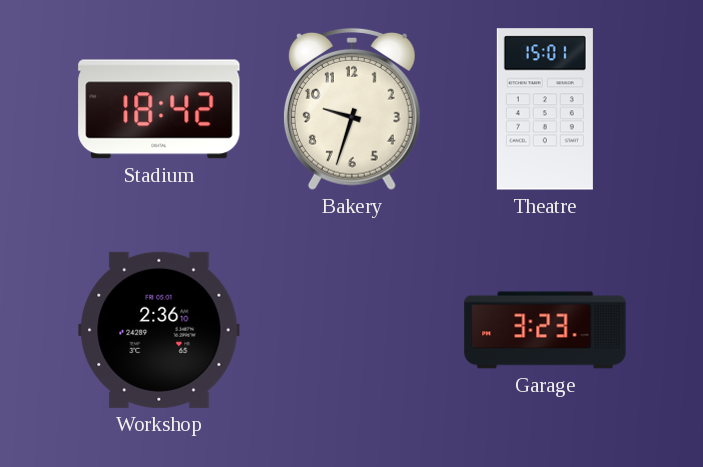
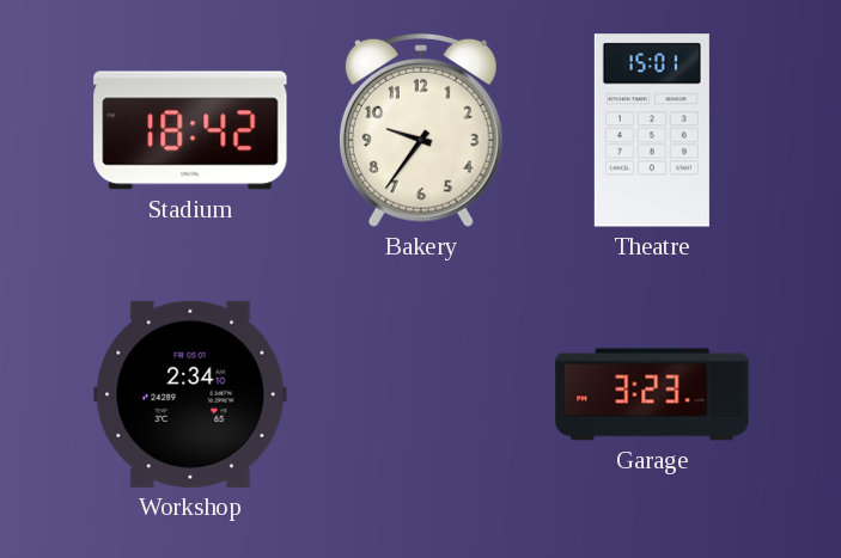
Bakery: 9:33 -> 9:36 (421, 130)
Workshop: 2:36 -> 2:34 (190, 394)
